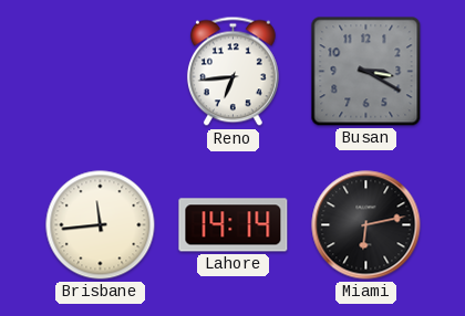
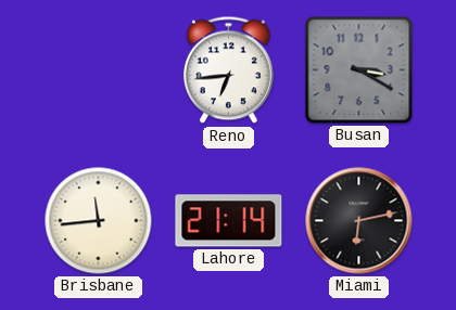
Lahore: 14:14 -> 21:14 (229, 221)
